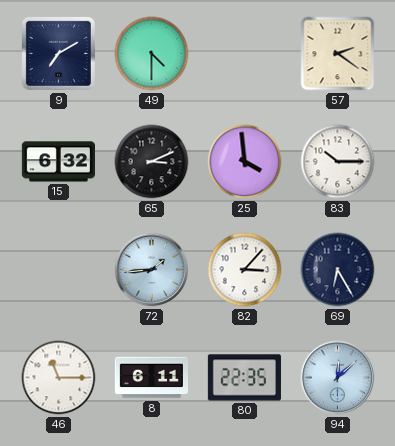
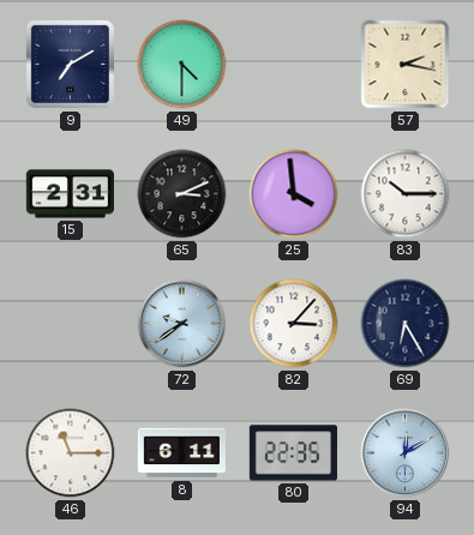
57: 2:21 -> 2:17 (406, 65)
15: 6:32 -> 2:31 (70, 194)
72: 1:44 -> 9:39 (182, 324)
94: 12:08 -> 12:10 (406, 453)
